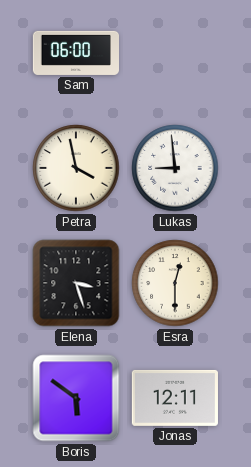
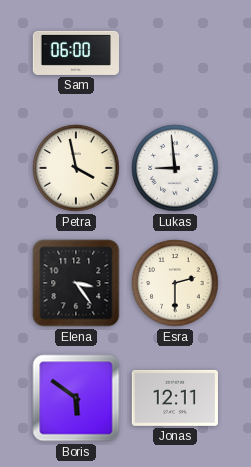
Elena: 3:27 -> 3:24 (76, 283)
Esra: 12:30 -> 2:30 (175, 283)
